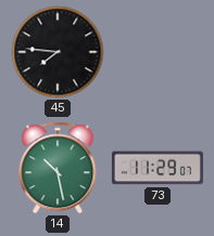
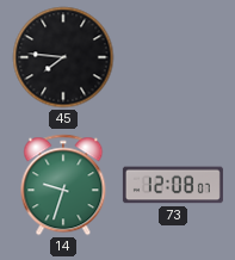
14: 10:28 -> 9:33 (63, 185)
73: 11:29 -> 12:08 (173, 185)
